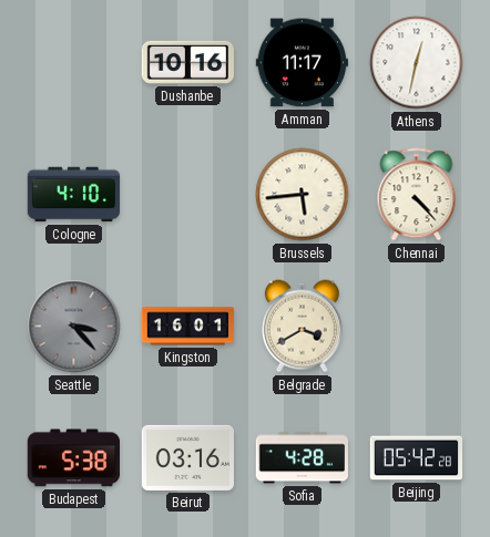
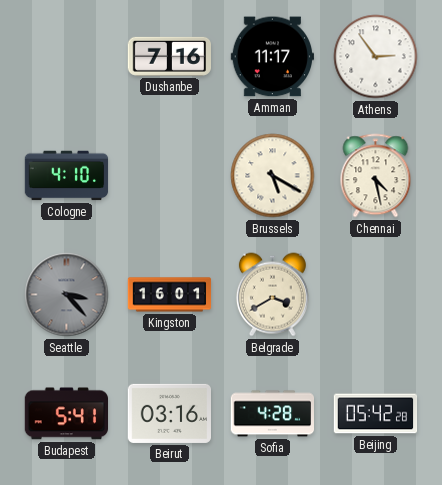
Dushanbe: 10:16 -> 7:16 (169, 56)
Athens: 12:32 -> 2:54 (376, 57)
Brussels: 5:44 -> 5:20 (273, 176)
Chennai: 4:23 -> 4:28 (376, 176)
Budapest: 5:38 -> 5:41 (66, 414)
